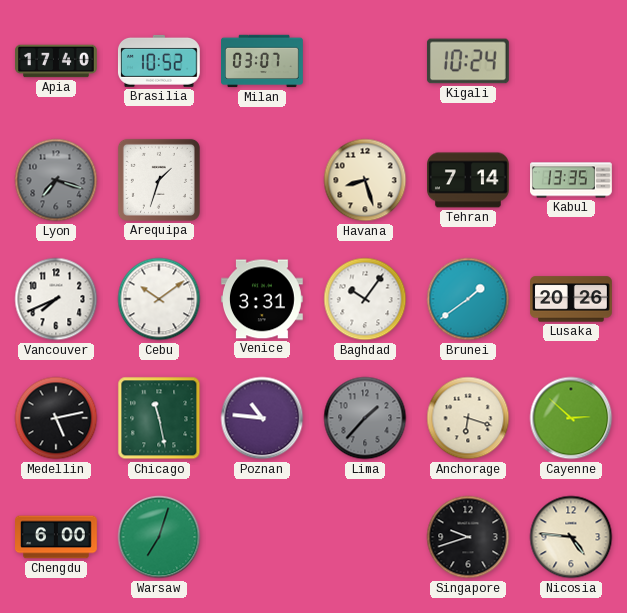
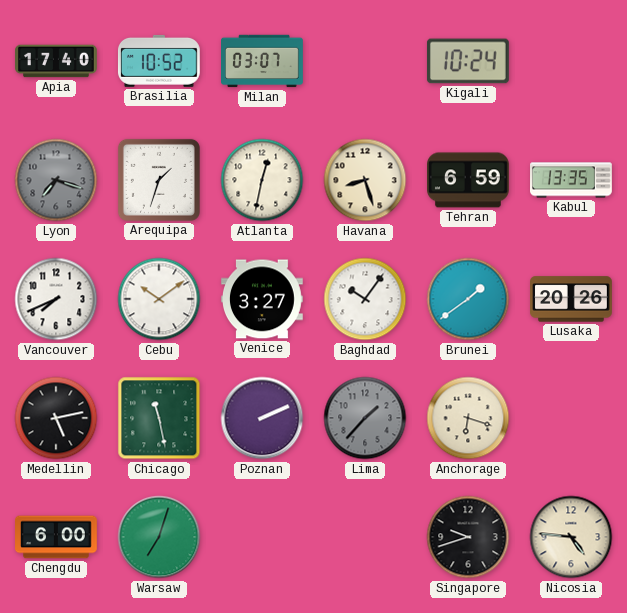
Atlanta: none -> 12:32 (262, 180)
Tehran: 7:14 -> 6:59 (469, 180)
Venice: 3:31 -> 3:27 (263, 299)
Poznan: 10:46 -> 2:11 (262, 418)
Cayenne: 2:52 -> none (571, 418)
